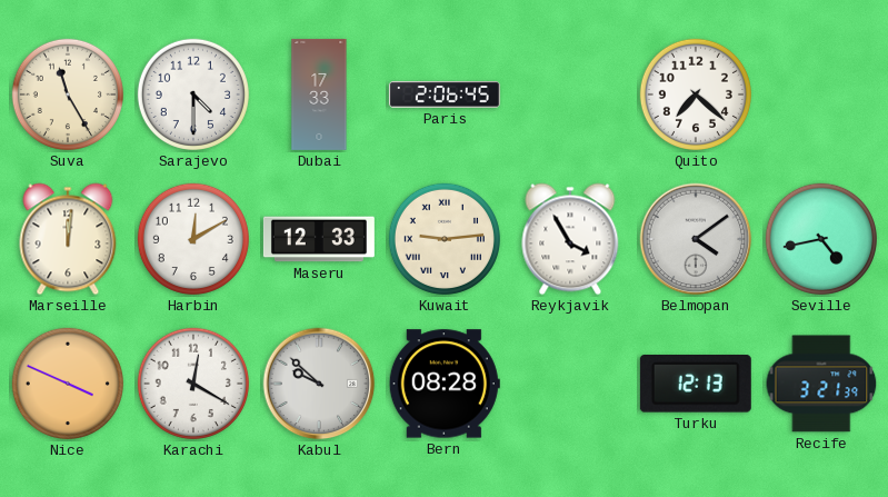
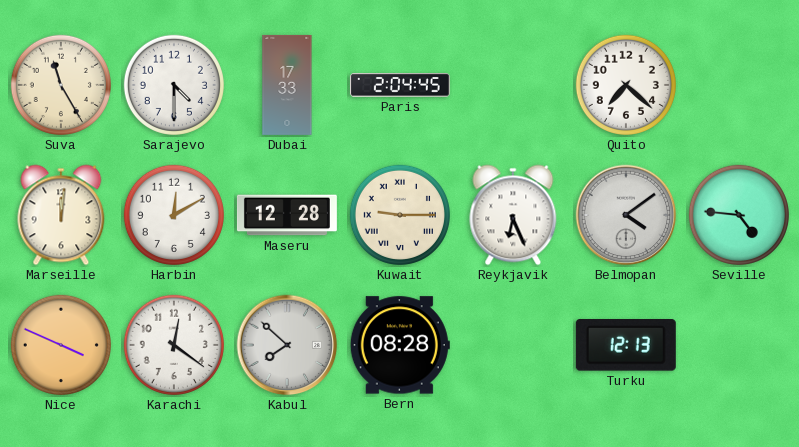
Paris: 2:06 -> 2:04 (400, 85)
Maseru: 12:33 -> 12:28 (287, 215)
Kuwait: 9:14 -> 9:15 (400, 215)
Reykjavik: 3:55 -> 6:26 (513, 215)
Seville: 4:43 -> 4:46 (739, 215)
Karachi: 12:20 -> 12:21 (174, 345)
Kabul: 9:52 -> 7:52 (287, 345)
Recife: 3:21 -> none (821, 384)
